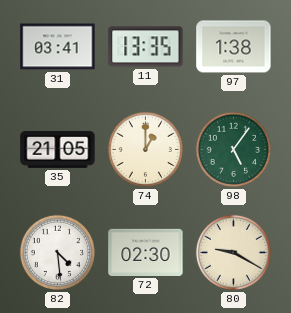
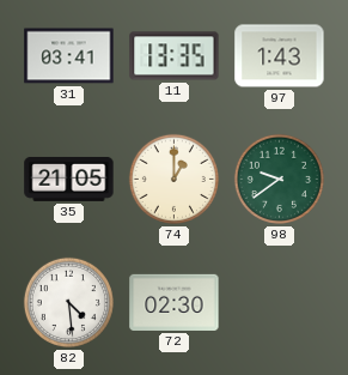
97: 1:38 -> 1:43 (280, 56)
98: 5:06 -> 9:39 (279, 179)
80: 9:20 -> none (233, 252)
